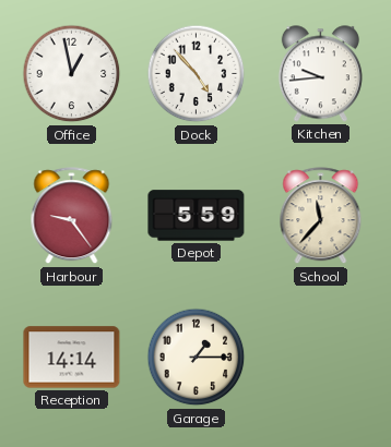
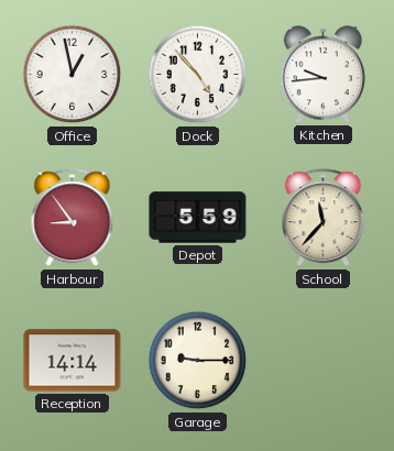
Harbour: 9:24 -> 8:54 (73, 218)
Garage: 1:15 -> 9:15 (198, 361)
